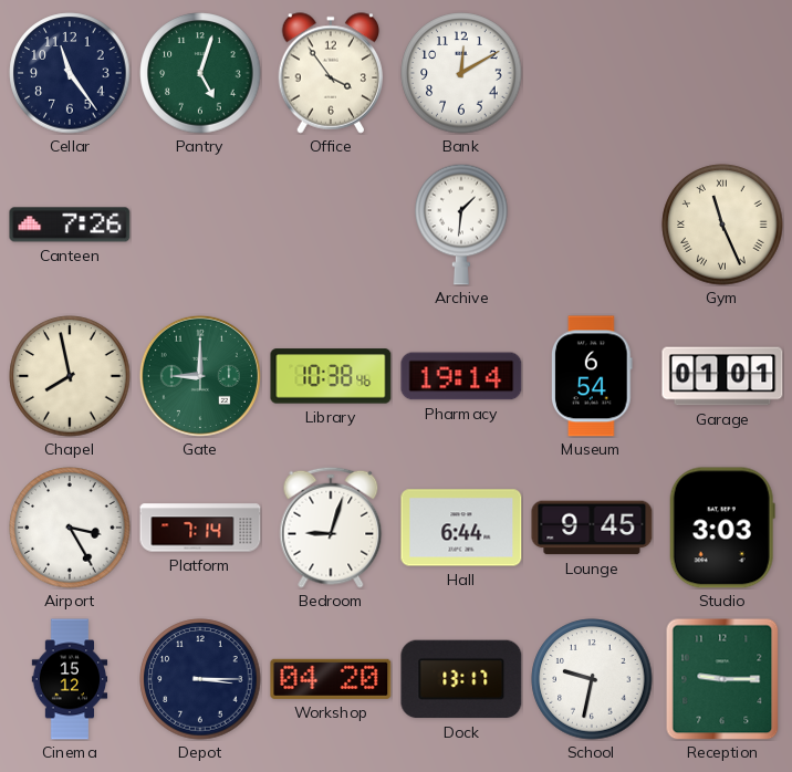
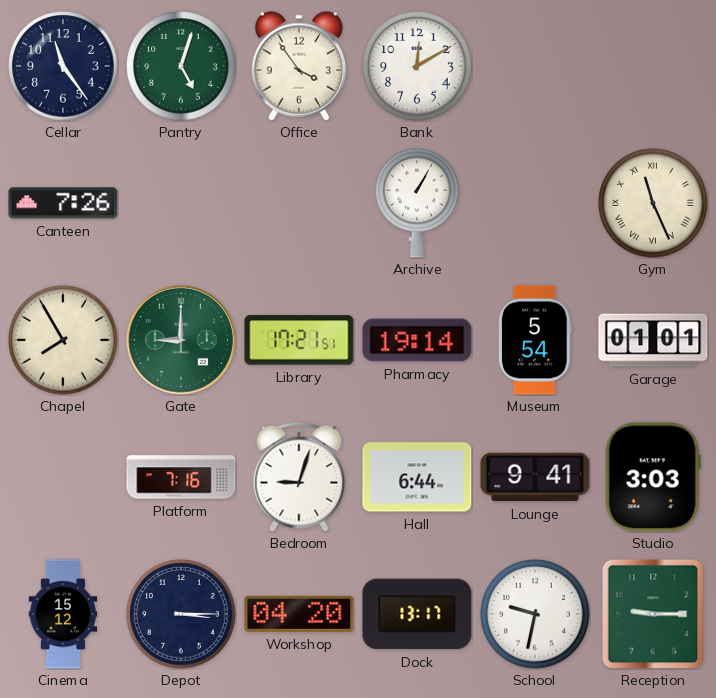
Archive: 1:31 -> 1:05 (417, 203)
Chapel: 7:58 -> 7:55 (63, 340)
Library: 10:38 -> 17:21 (299, 340)
Museum: 6:54 -> 5:54 (536, 340)
Airport: 3:25 -> none (70, 528)
Platform: 7:14 -> 7:16 (181, 477)
Lounge: 9:45 -> 9:41 (535, 477)
